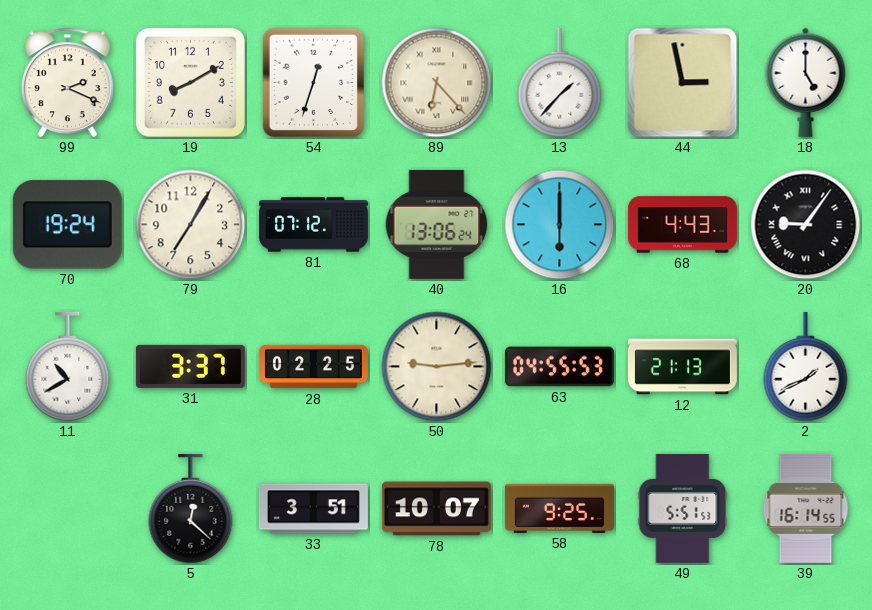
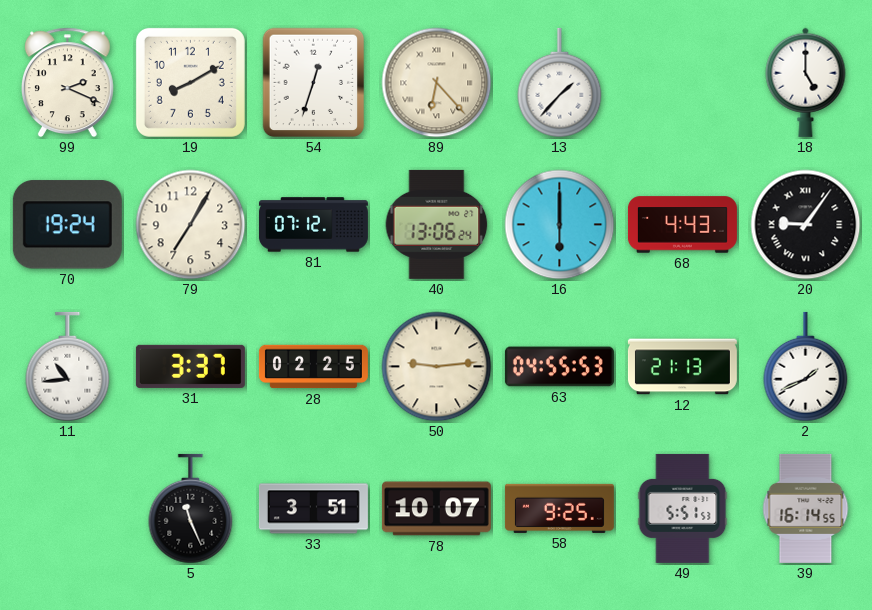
44: 2:58 -> none (683, 83)
11: 10:40 -> 10:44 (68, 367)
5: 12:22 -> 11:26 (191, 509)
